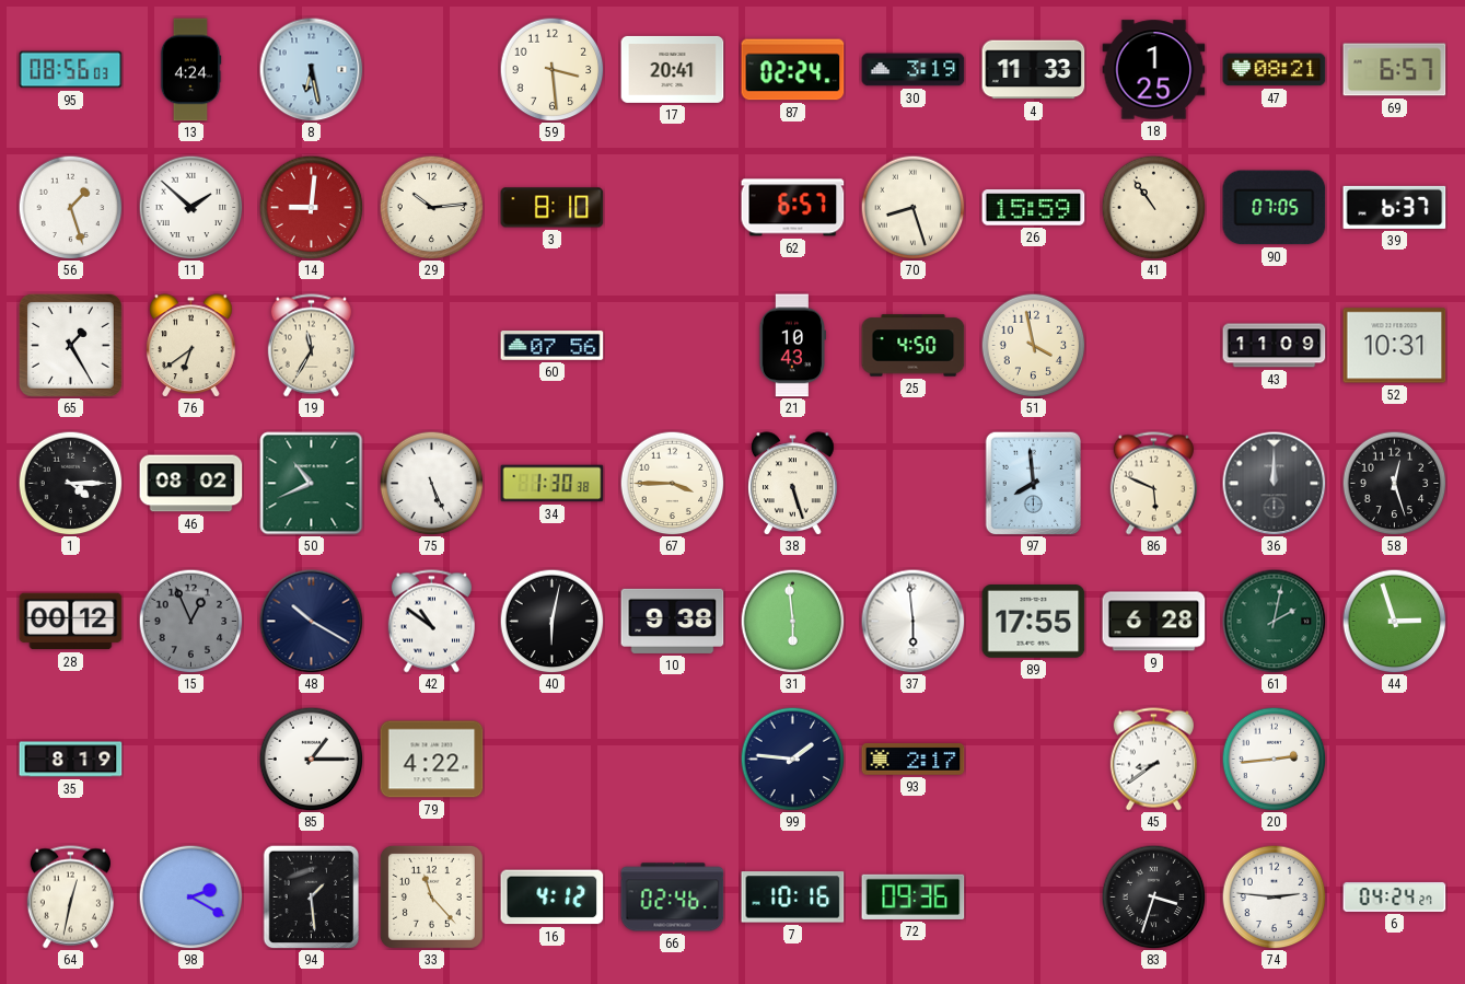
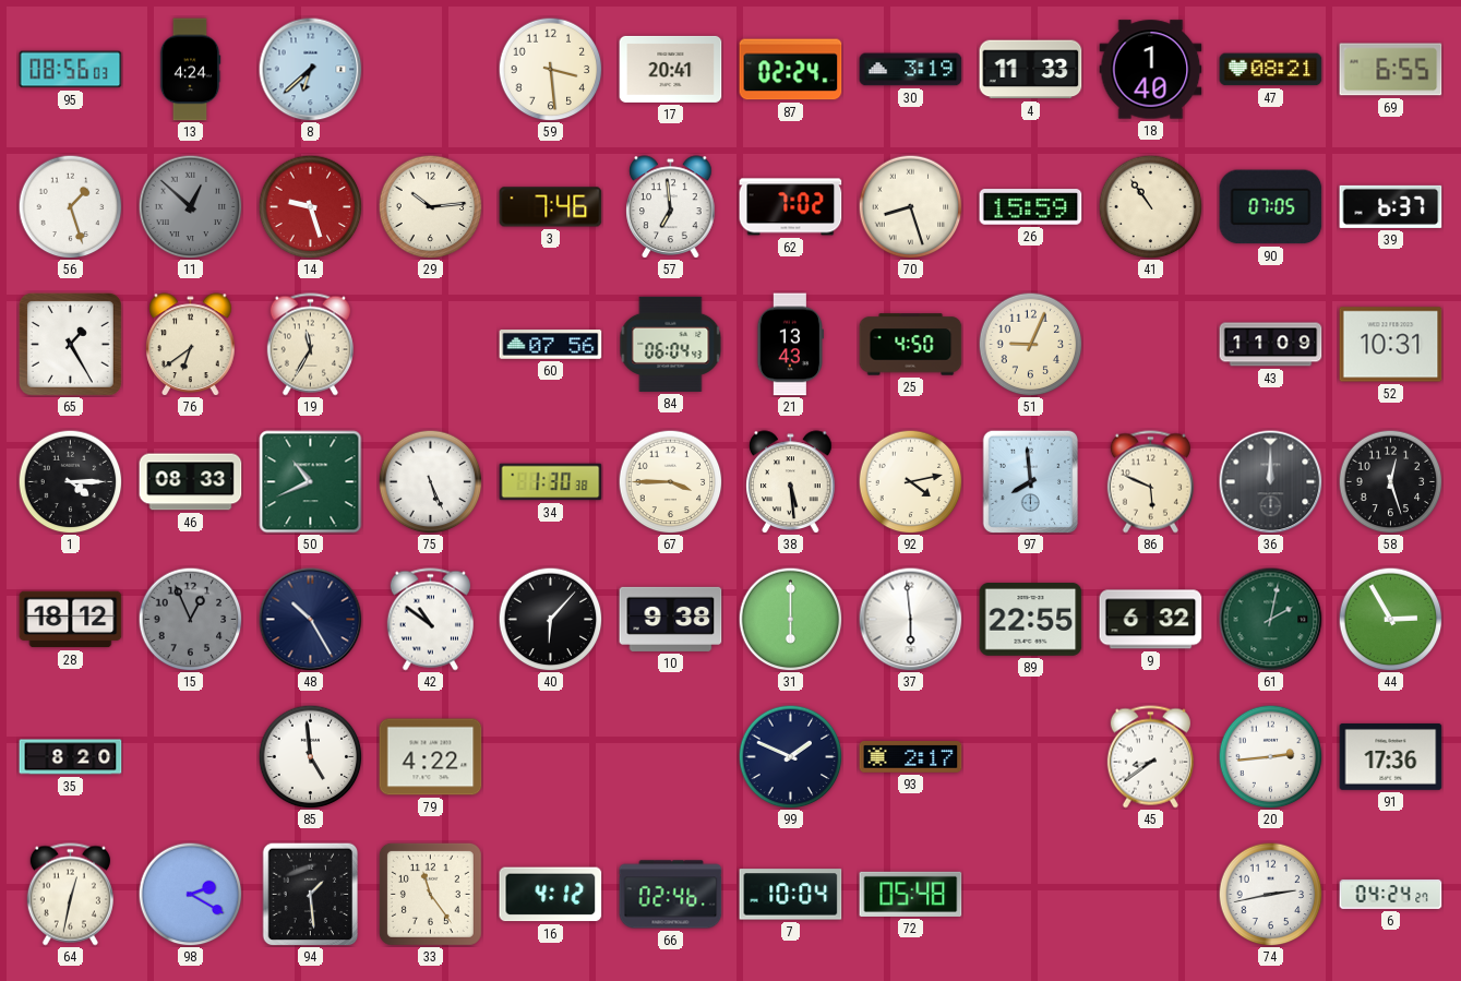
8: 6:28 -> 6:38 (310, 69)
18: 1:25 -> 1:40 (1151, 70)
69: 6:57 -> 6:55 (1391, 70)
11: 1:52 -> 12:52 (190, 206)
11 dial: white -> grey (190, 206)
14: 9:01 -> 9:27 (310, 206)
3: 8:10 -> 7:46 (551, 207)
57: none -> 6:59 (671, 207)
62: 6:57 -> 7:02 (791, 207)
84: none -> 06:04 (671, 344)
21: 10:43 -> 13:43 (790, 345)
51: 3:58 -> 9:04 (1030, 344)
46: 08:02 -> 08:33 (191, 482)
38: 5:27 -> 5:29 (791, 482)
92: none -> 4:13 (910, 481)
28: 00:12 -> 18:12 (71, 620)
48: 10:20 -> 10:25 (310, 619)
40: 6:02 -> 6:07 (550, 619)
31: 5:59 -> 6:00 (790, 619)
89: 17:55 -> 22:55 (1031, 620)
9: 6:28 -> 6:32 (1151, 620)
44: 2:57 -> 2:55 (1390, 619)
35: 8:19 -> 8:20 (71, 757)
85: 1:15 -> 4:59 (310, 756)
99: 1:46 -> 1:49 (790, 756)
91: none -> 17:36 (1391, 756)
33: 11:23 -> 11:24 (430, 894)
7: 10:16 -> 10:04 (791, 895)
72: 09:36 -> 05:48 (911, 894)
83: 3:33 -> none (1153, 896)
74: 2:46 -> 2:43 (1270, 894)
